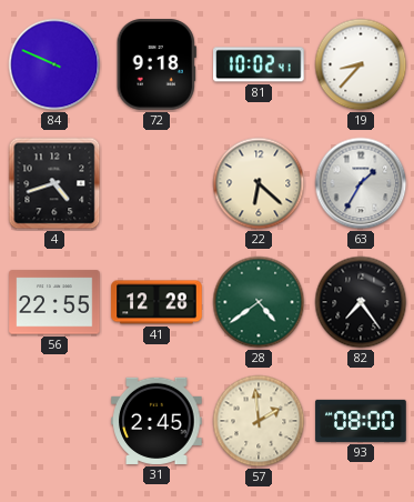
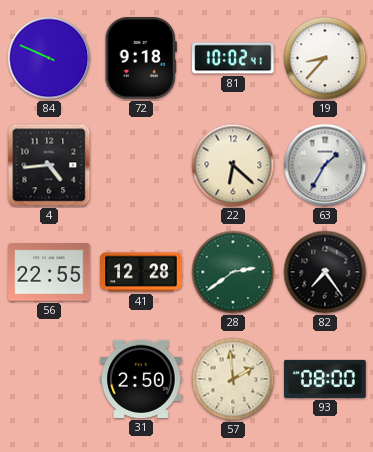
4: 4:42 -> 4:44 (49, 165)
28: 4:39 -> 2:39 (233, 272)
31: 2:45 -> 2:50 (141, 379)
